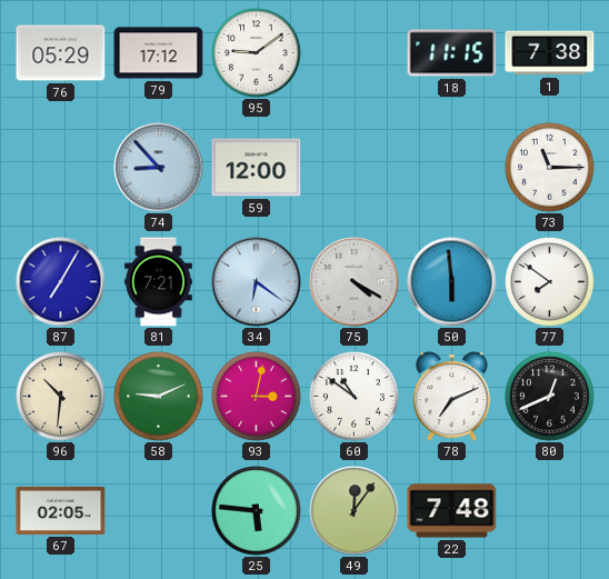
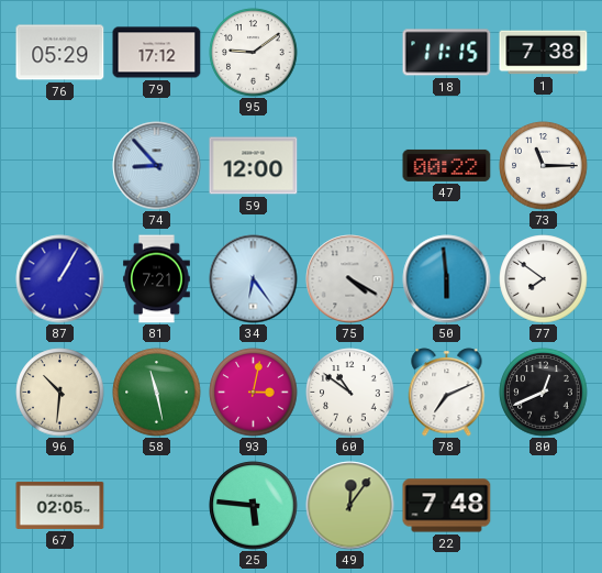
47: none -> 00:22 (447, 165)
87: 7:05 -> 1:05 (60, 279)
34: 6:21 -> 6:24 (254, 279)
58: 9:11 -> 11:28 (157, 393)
